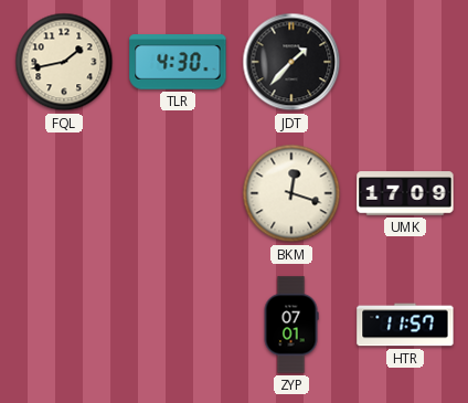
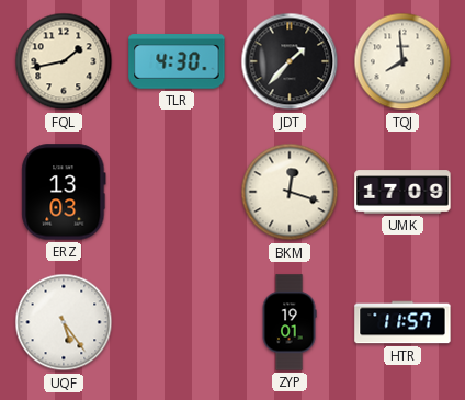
TQJ: none -> 7:59 (402, 61)
ERZ: none -> 13:03 (64, 192)
UQF: none -> 5:24 (64, 322)
ZYP: 07:01 -> 19:01 (290, 322)
